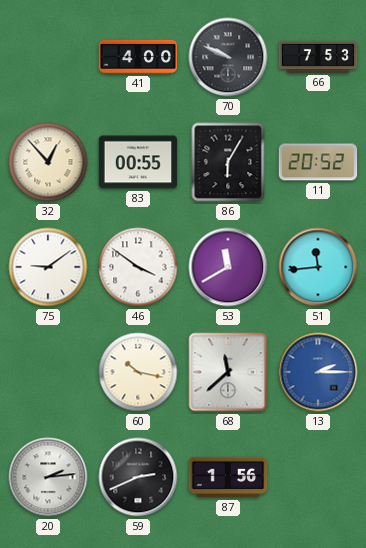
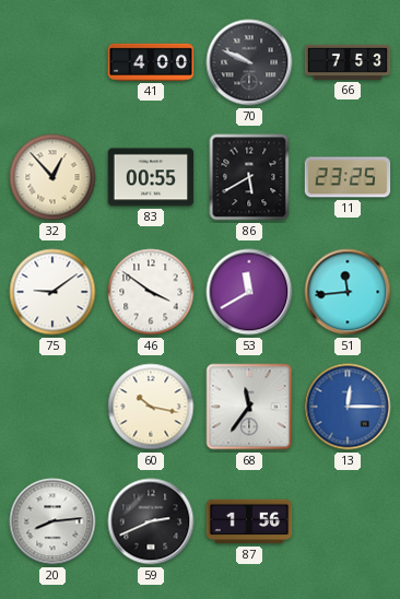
86: 6:05 -> 5:40 (249, 177)
11: 20:52 -> 23:25 (348, 177)
68: 11:38 -> 11:36 (249, 407)
13: 2:15 -> 12:15 (348, 407)
20: 2:14 -> 8:14 (52, 521)
